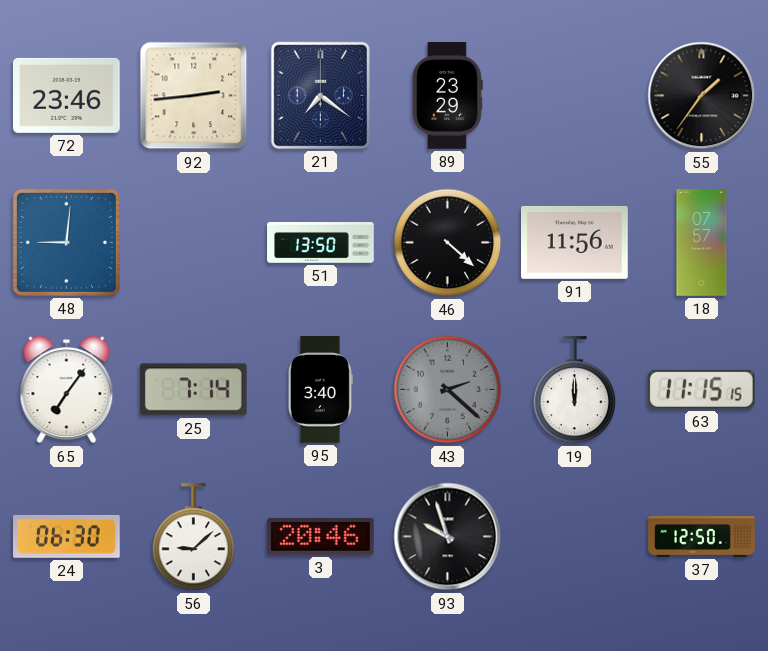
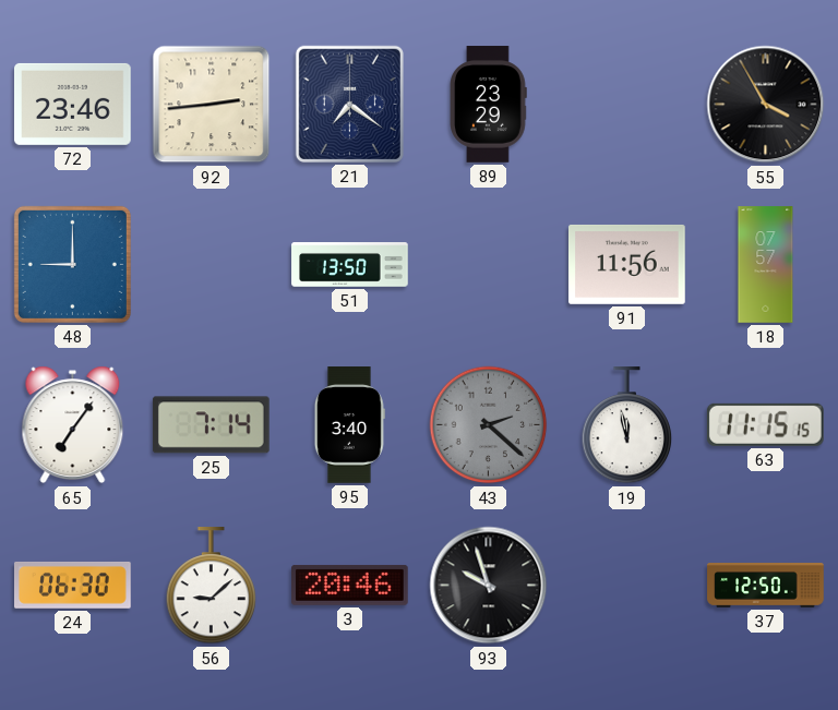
55: 1:36 -> 3:55 (766, 105)
48: 9:01 -> 9:00 (72, 264)
46: 4:22 -> none (448, 243)
19: 12:00 -> 11:58 (627, 425)
